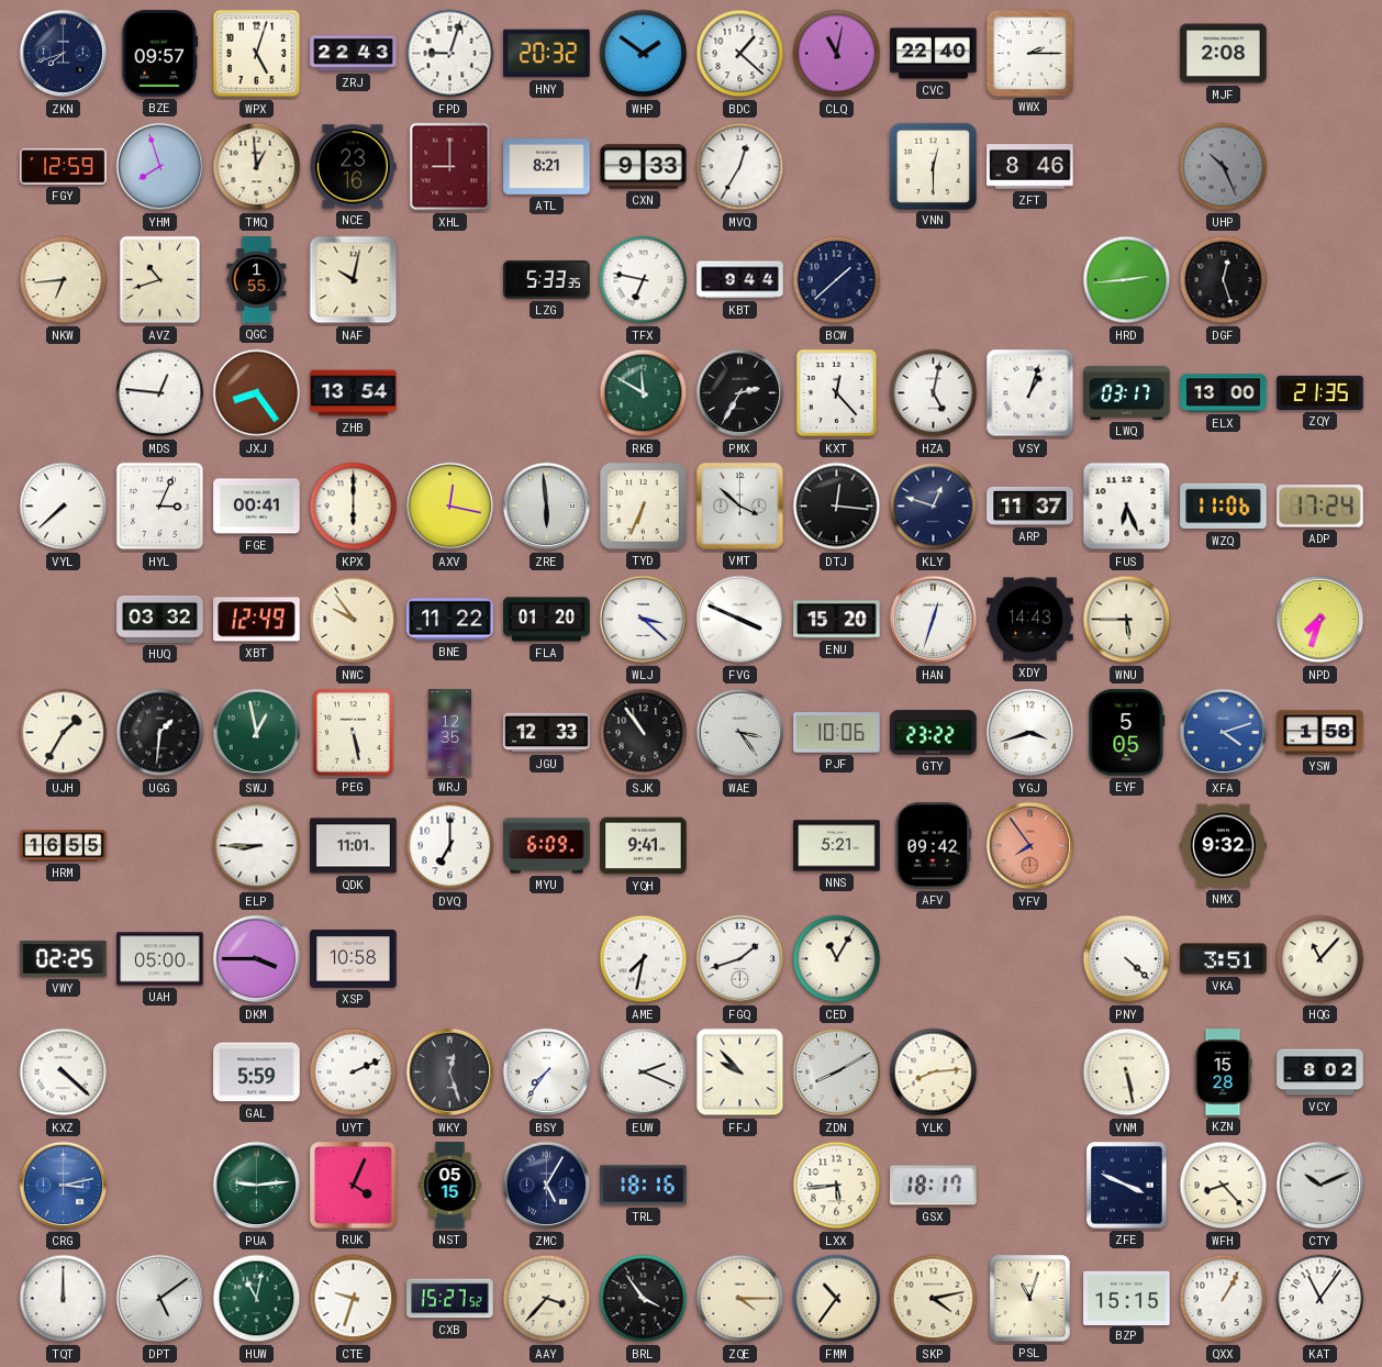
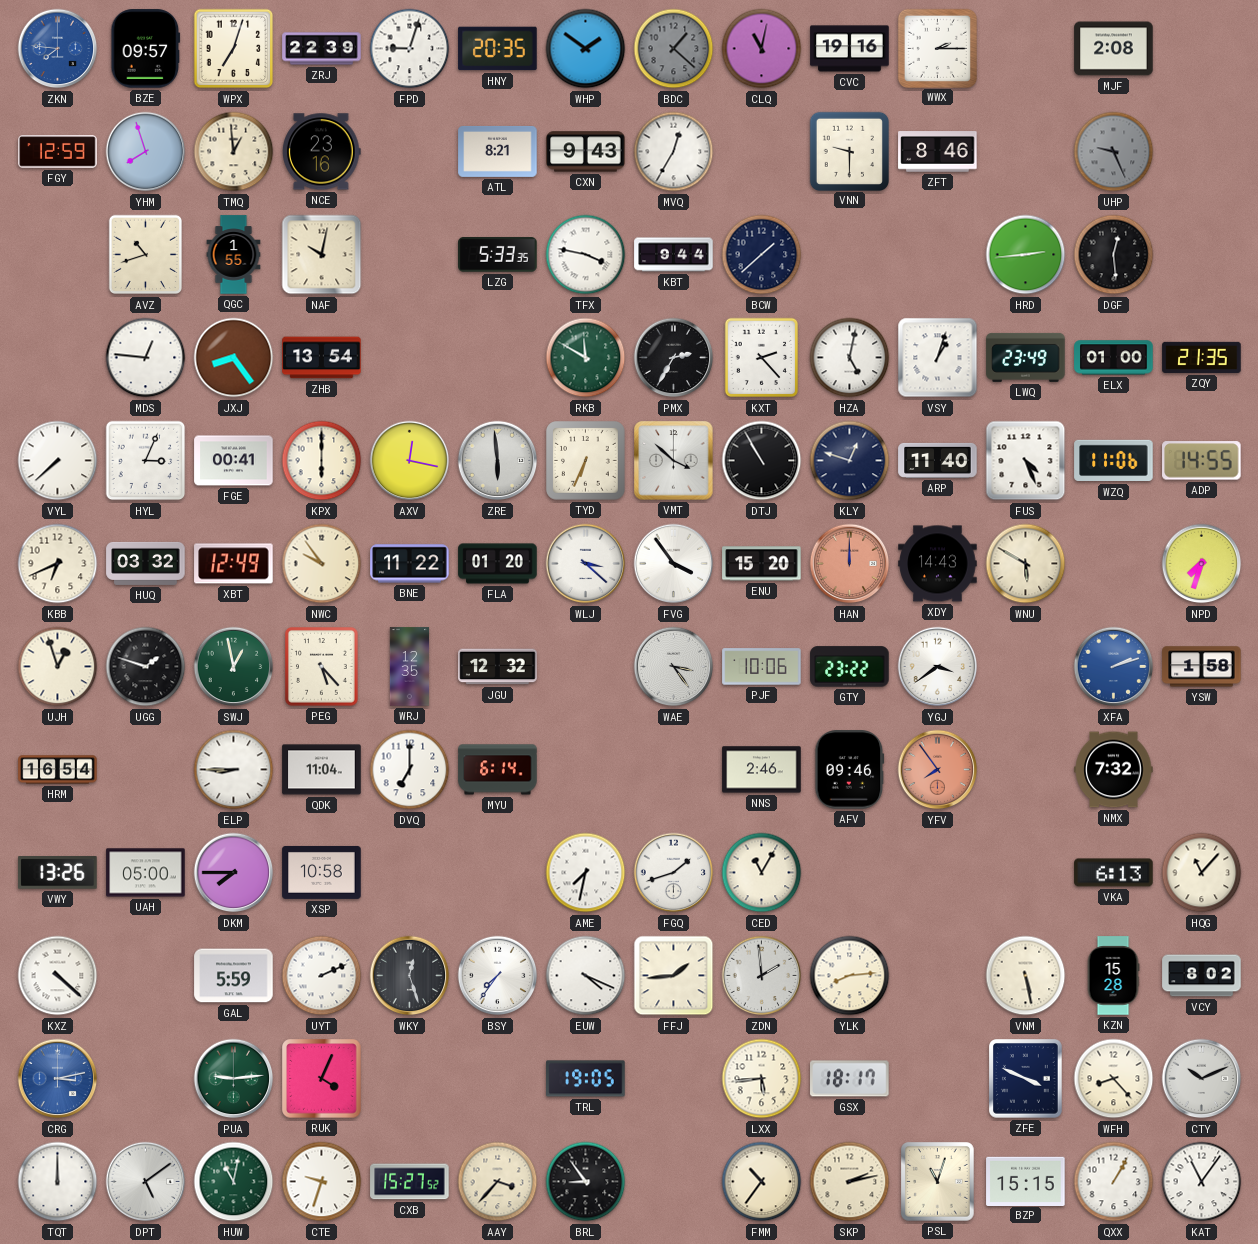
ZKN: 7:42 -> 7:46 (58, 49)
ZKN dial: navy -> blue (58, 49)
WPX: 5:03 -> 7:03 (234, 49)
ZRJ: 22:43 -> 22:39 (322, 49)
HNY: 20:32 -> 20:35 (498, 49)
BDC dial: white -> grey (674, 49)
CVC: 22:40 -> 19:16 (850, 49)
XHL: 9:00 -> none (450, 167)
CXN: 9:33 -> 9:43 (586, 152)
VNN: 12:30 -> 9:30 (849, 151)
UHP: 10:26 -> 9:26 (1114, 152)
NKW: 6:44 -> none (64, 280)
TFX: 6:47 -> 3:47 (586, 255)
DGF: 12:27 -> 12:29 (1114, 255)
KXT: 12:23 -> 2:23 (761, 358)
LWQ: 03:17 -> 23:49 (1026, 357)
ELX: 13:00 -> 01:00 (1114, 358)
DTJ: 12:16 -> 10:55 (762, 461)
ARP: 11:37 -> 11:40 (938, 460)
FUS: 6:26 -> 4:26 (1026, 461)
ADP: 17:24 -> 14:55 (1202, 461)
KBB: none -> 6:41 (58, 564)
FVG: 3:49 -> 3:54 (674, 564)
HAN: 12:33 -> 12:00 (850, 564)
HAN dial: white -> salmon (850, 564)
WNU: 5:45 -> 5:50 (1026, 564)
UJH: 1:35 -> 12:57 (58, 667)
UGG: 1:31 -> 1:48 (146, 667)
PEG: 5:28 -> 5:23 (321, 667)
JGU: 12:33 -> 12:32 (498, 667)
SJK: 10:54 -> none (644, 733)
YGJ: 3:42 -> 3:39 (938, 667)
EYF: 5:05 -> none (1127, 733)
XFA: 4:12 -> 2:12 (1114, 667)
HRM: 16:55 -> 16:54 (58, 770)
QDK: 11:01 -> 11:04 (322, 770)
MYU: 6:09 -> 6:14 (498, 770)
YQH: 9:41 -> none (644, 846)
NNS: 5:21 -> 2:46 (762, 770)
AFV: 09:42 -> 09:46 (850, 770)
NMX: 9:32 -> 7:32 (1114, 770)
VWY: 02:25 -> 13:26 (58, 873)
DKM: 3:45 -> 7:45 (234, 873)
PNY: 4:22 -> none (1127, 959)
VKA: 3:51 -> 6:13 (1114, 873)
EUW: 2:19 -> 4:19 (586, 976)
FFJ: 9:53 -> 1:44 (674, 976)
ZDN: 8:10 -> 1:59 (762, 976)
NST: 05:15 -> none (450, 1186)
ZMC: 5:05 -> none (547, 1186)
TRL: 18:16 -> 19:05 (586, 1079)
BRL: 3:54 -> 8:54 (586, 1182)
ZQE: 4:15 -> none (740, 1299)
SKP: 4:13 -> 2:13 (850, 1182)
